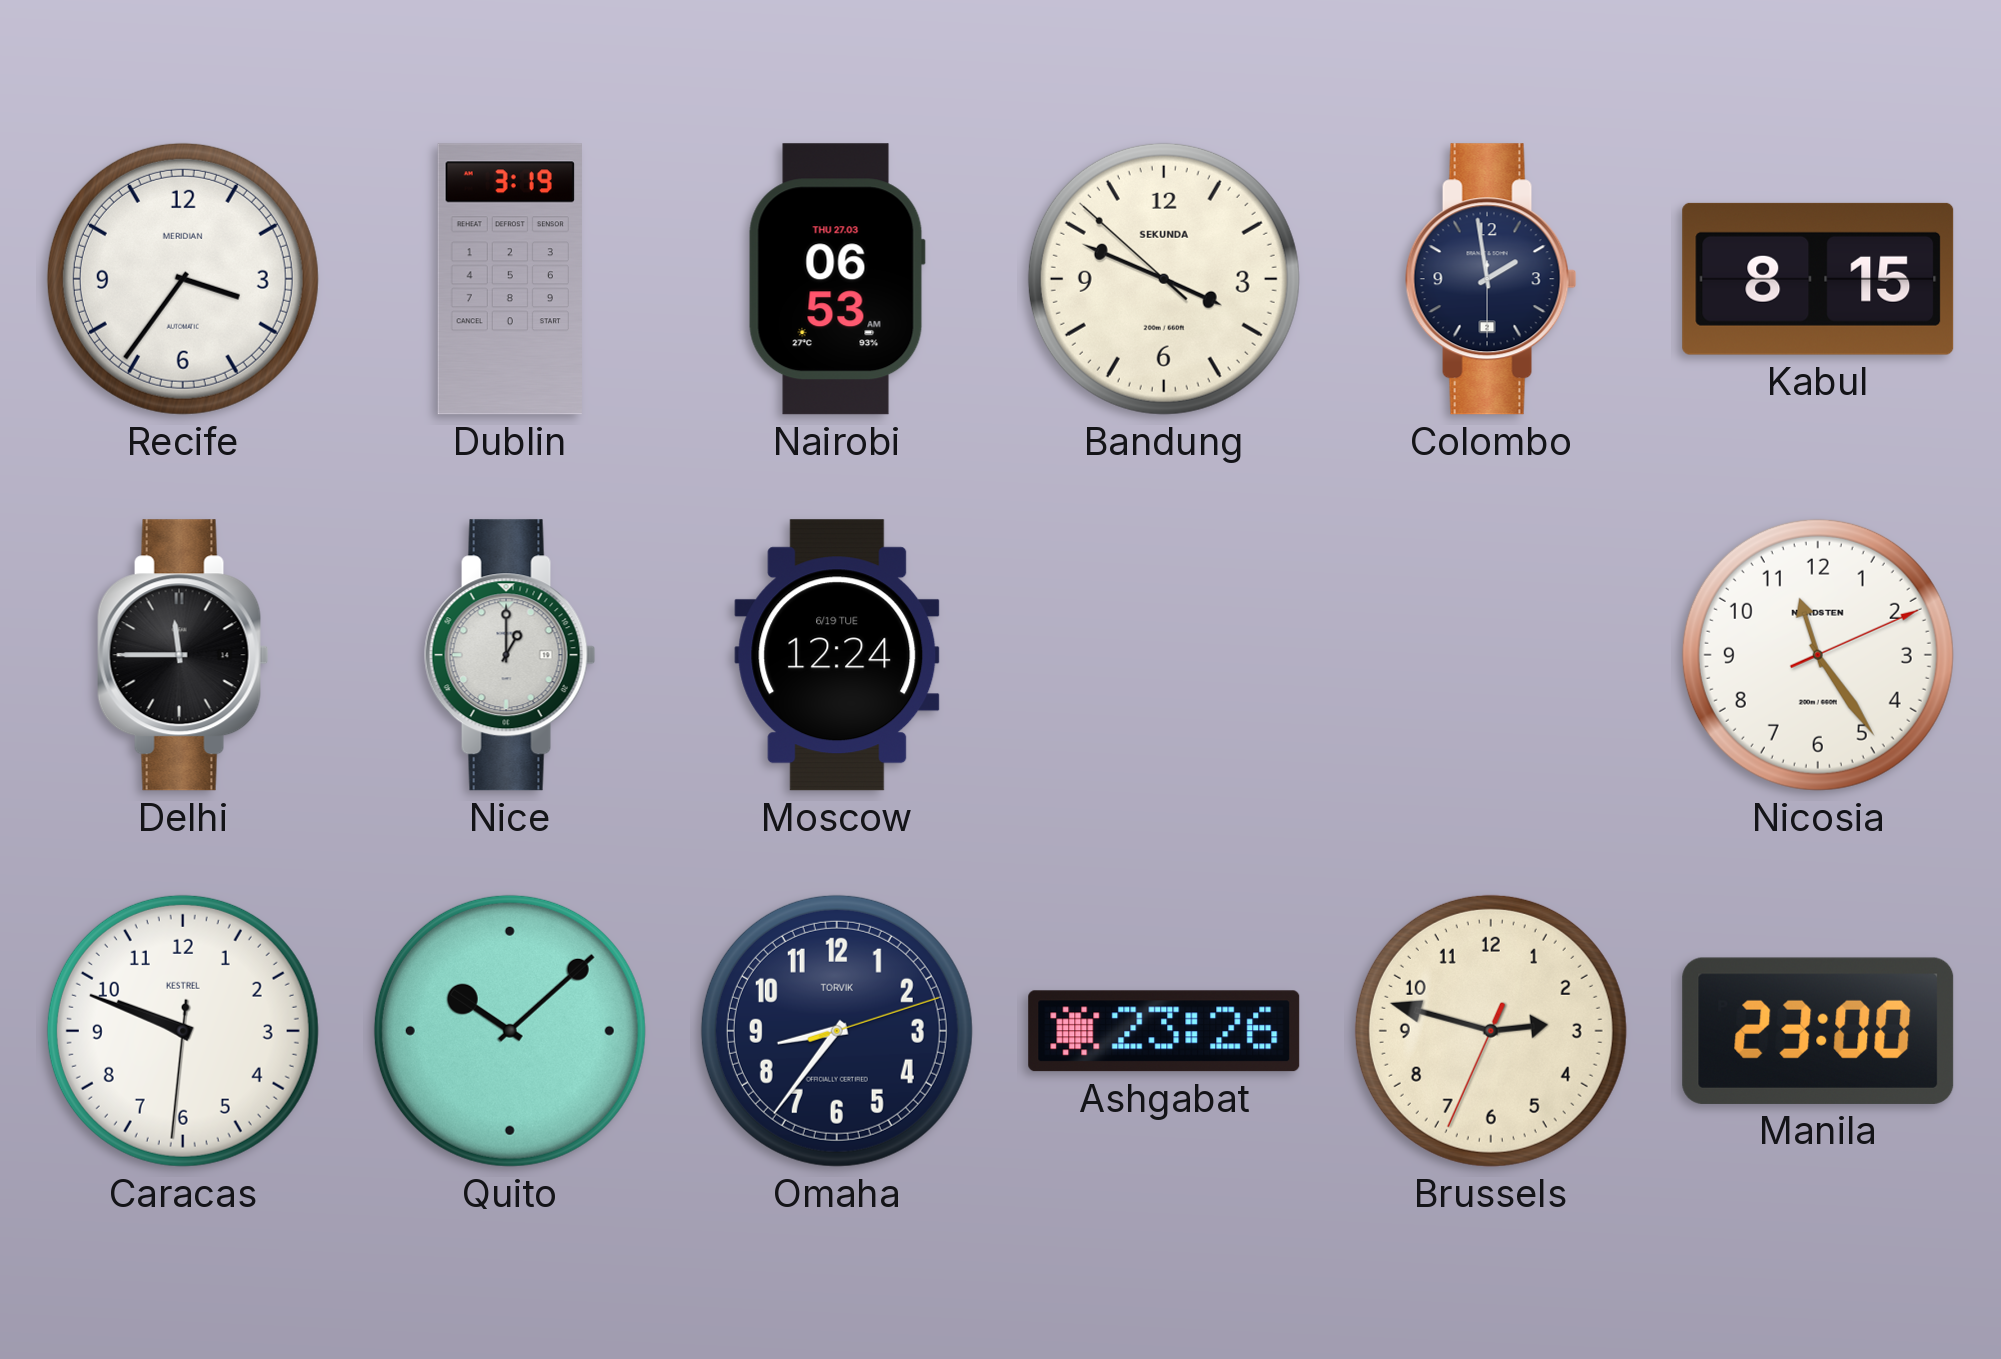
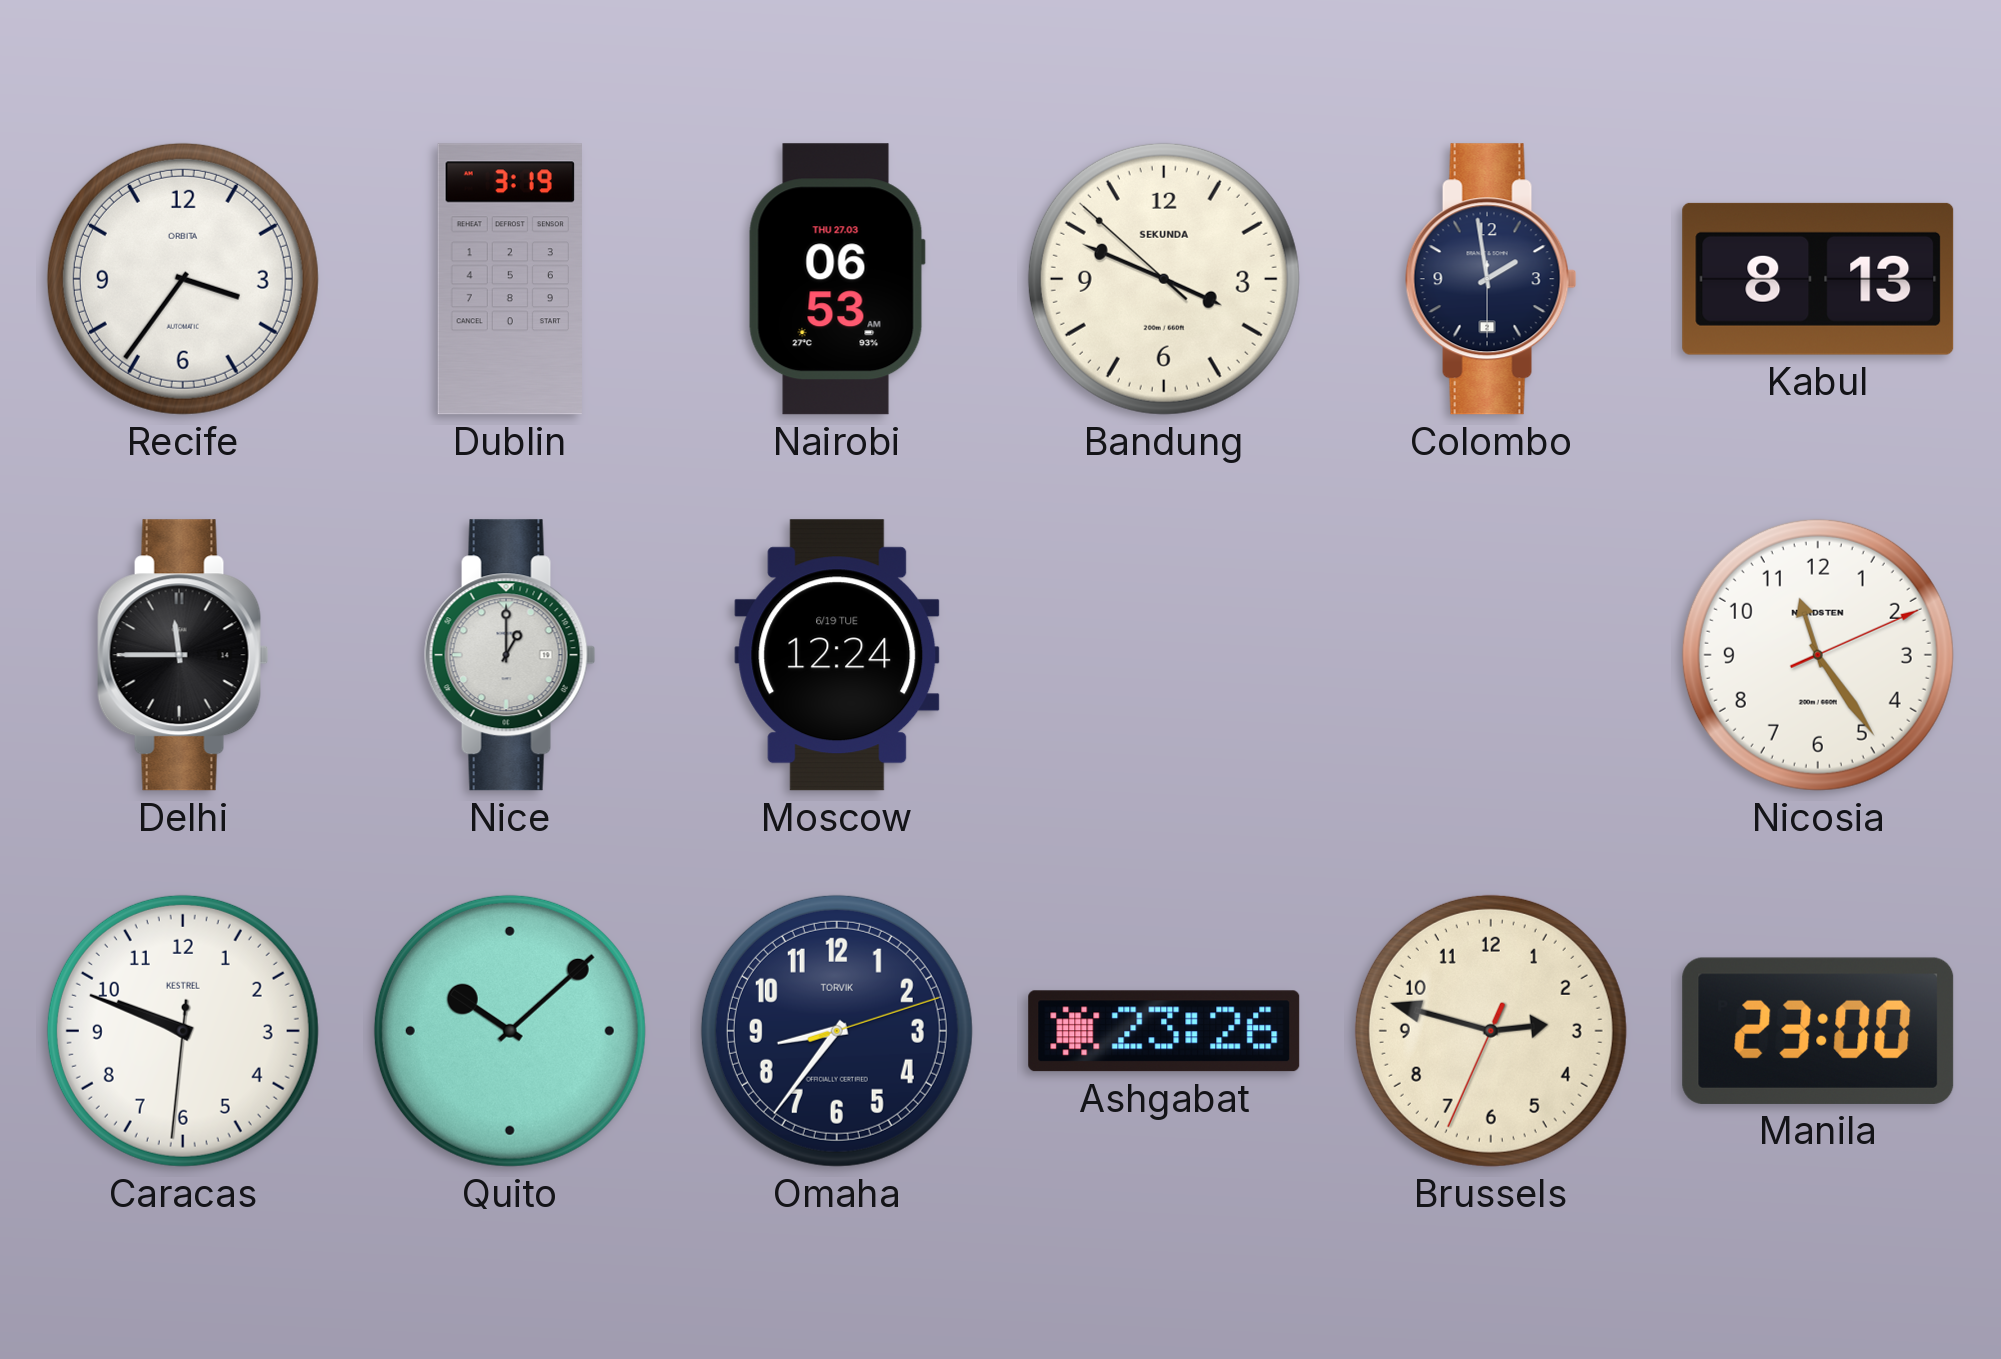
Recife brand: MERIDIAN -> ORBITA (183, 279)
Kabul: 8:15 -> 8:13 (1818, 279)
